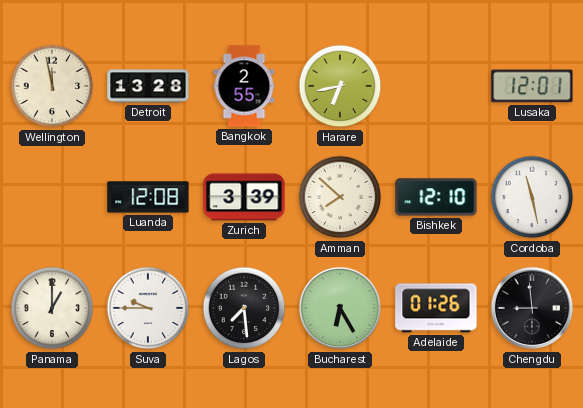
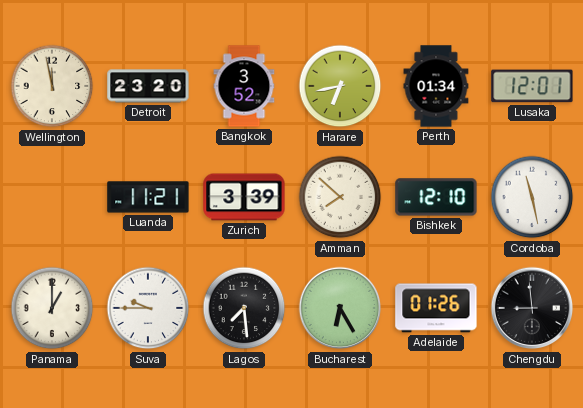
Detroit: 13:28 -> 23:20 (148, 86)
Bangkok: 2:55 -> 3:52 (244, 86)
Perth: none -> 01:34 (436, 86)
Luanda: 12:08 -> 11:21 (148, 197)
